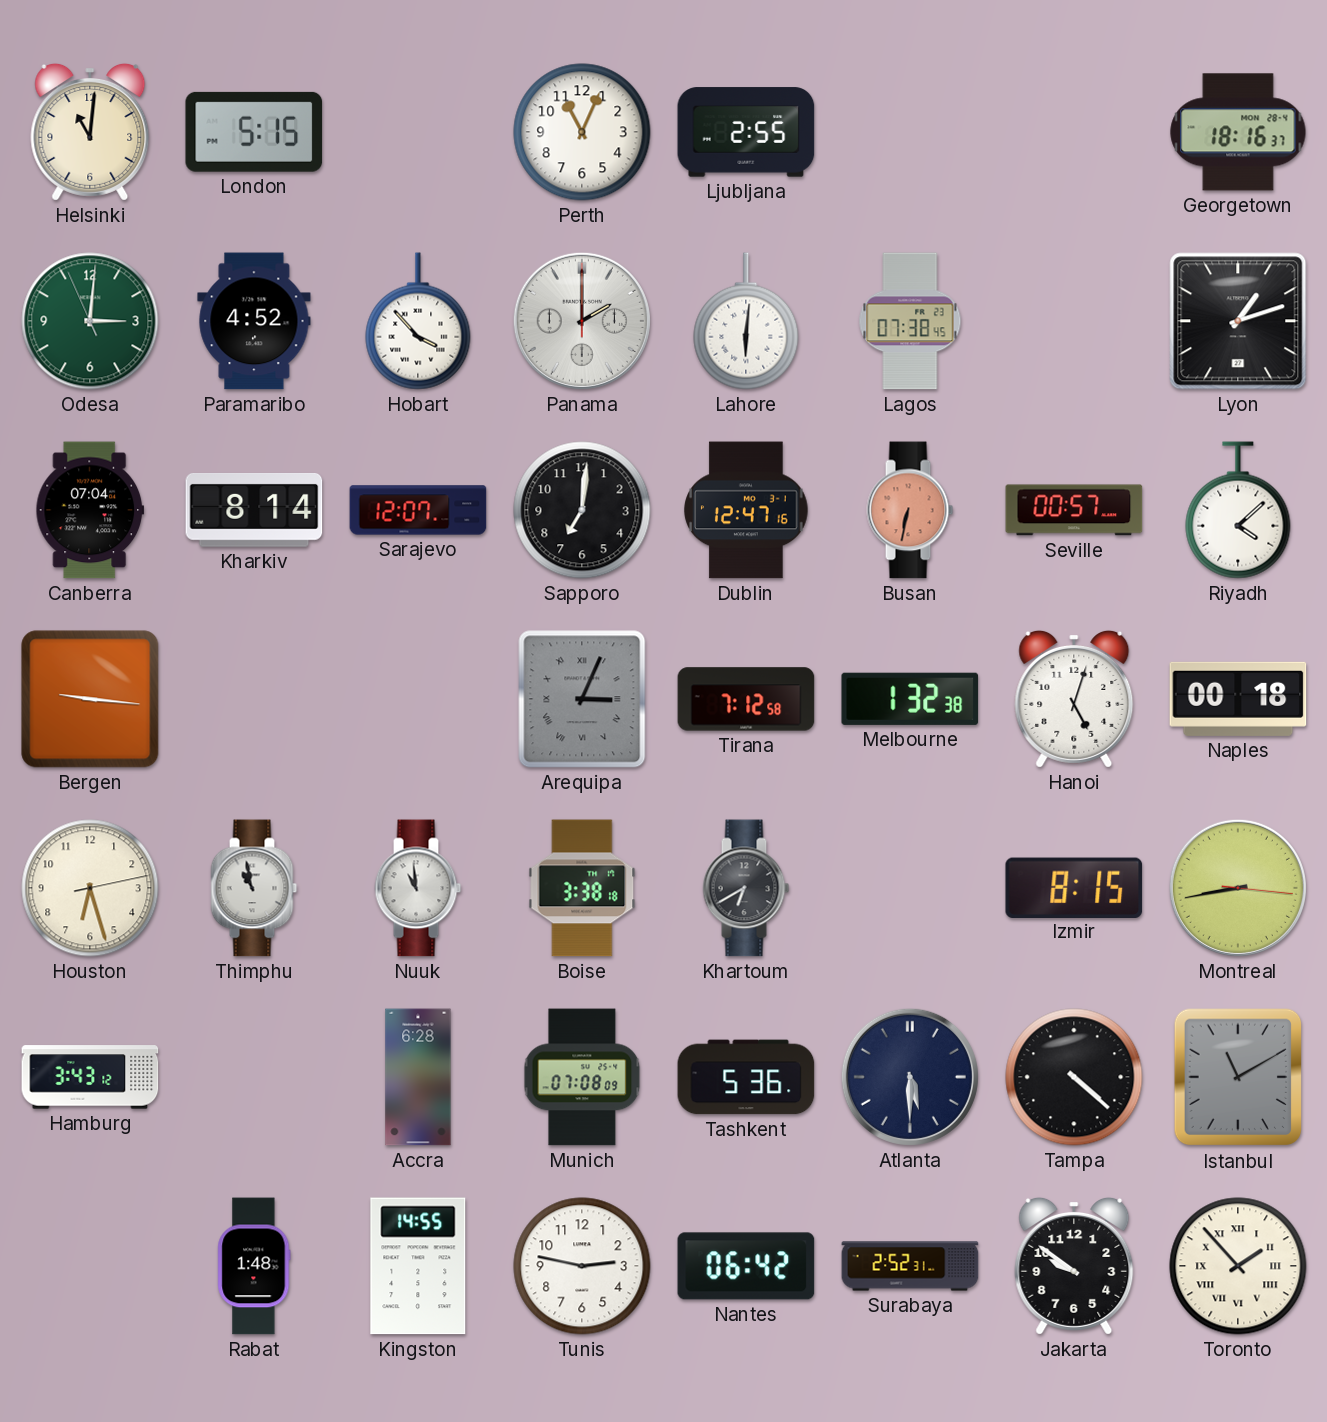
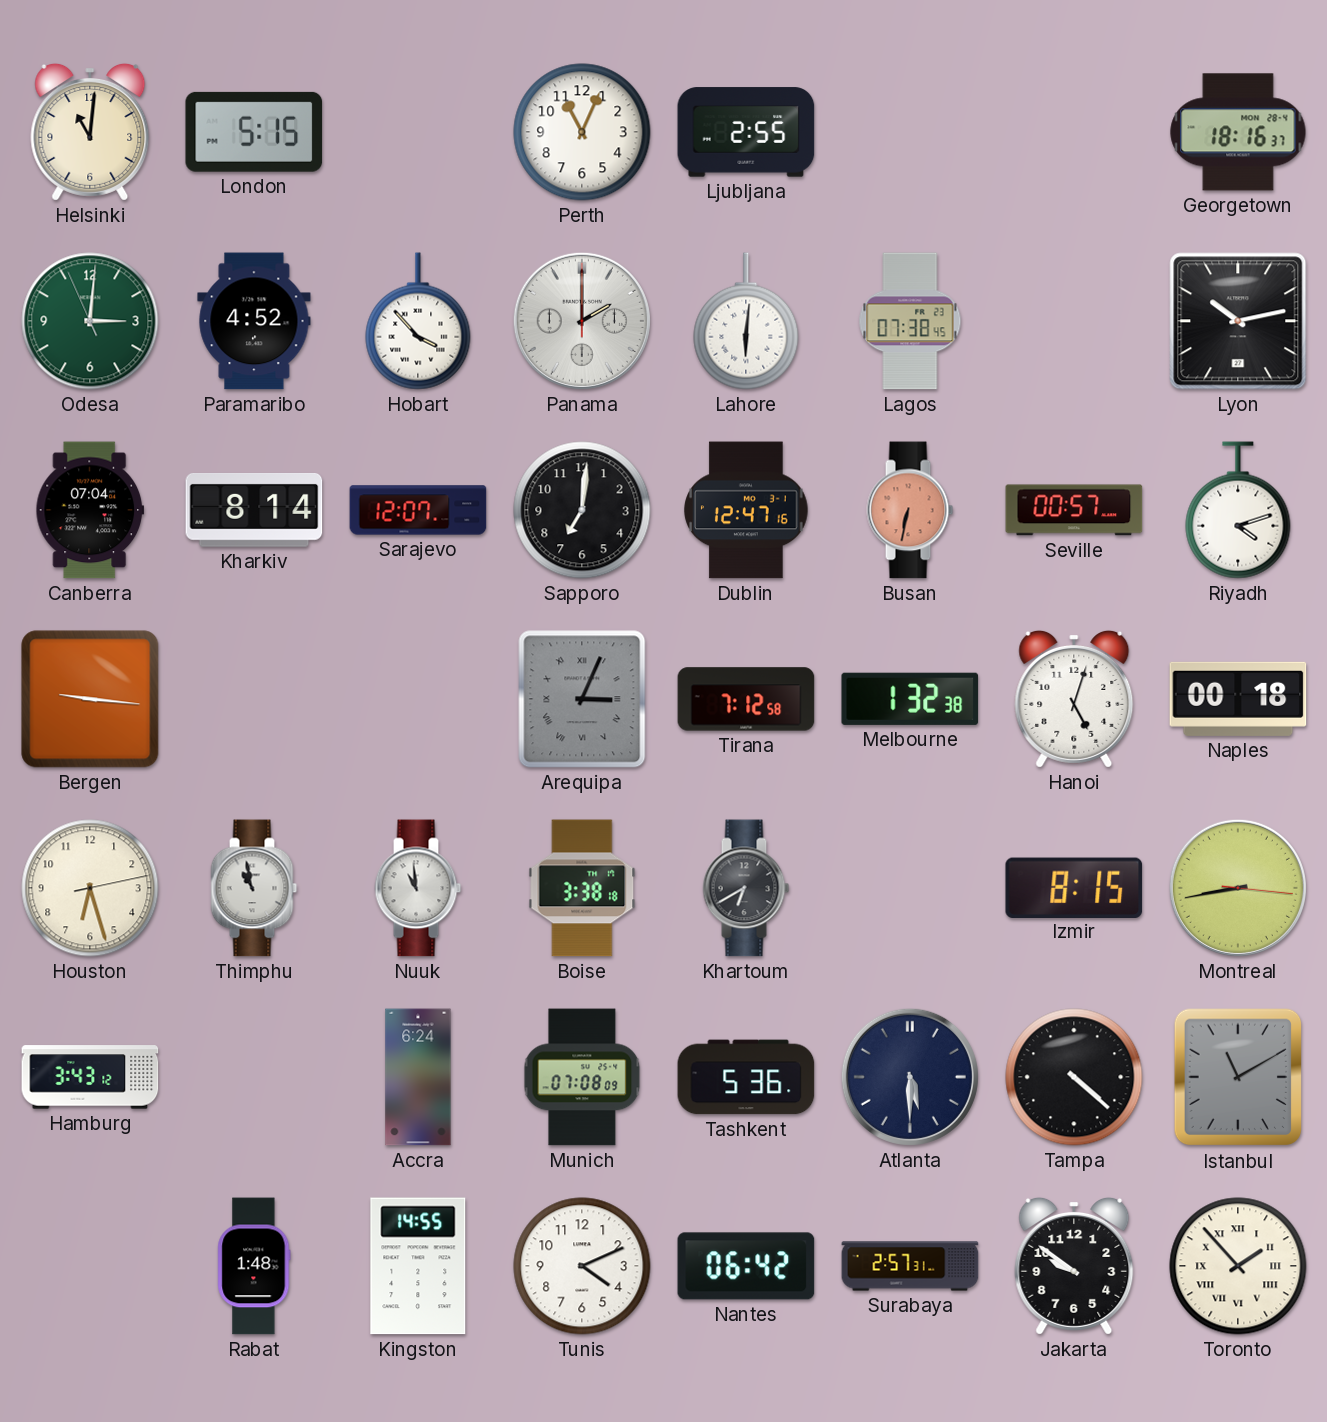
Lyon: 1:12 -> 10:13 (1238, 321)
Riyadh: 4:08 -> 4:12 (1238, 510)
Accra: 6:28 -> 6:24 (418, 1077)
Tunis: 2:47 -> 4:11 (582, 1266)
Surabaya: 2:52 -> 2:57 (910, 1266)
